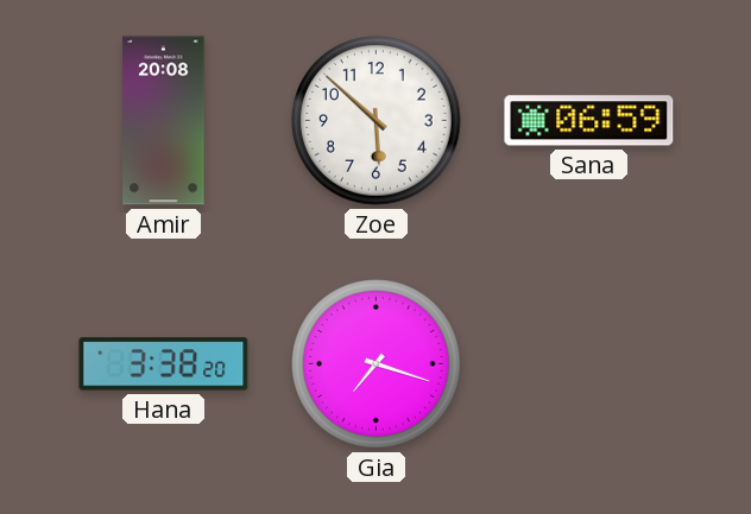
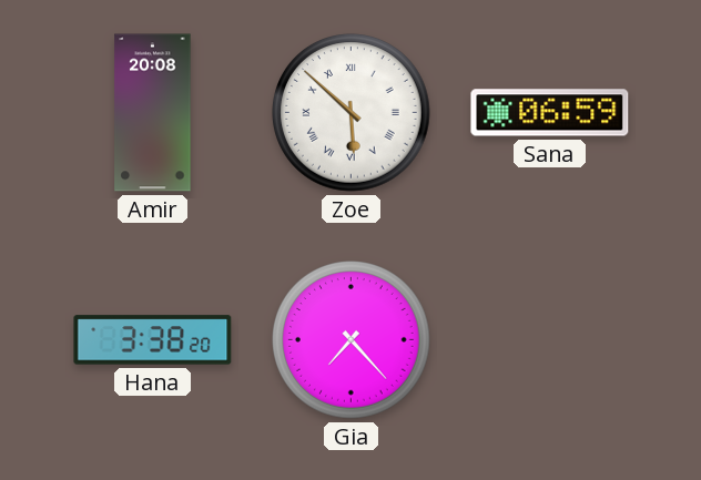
Zoe numerals: Arabic -> Roman (352, 113)
Gia: 7:18 -> 7:23 (352, 340)
